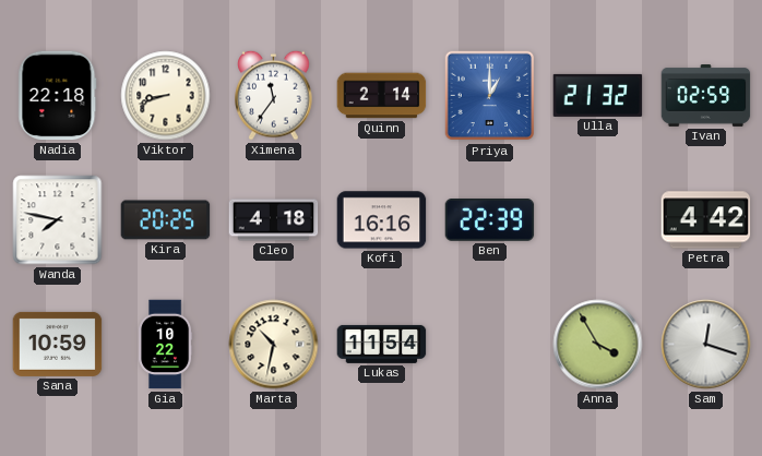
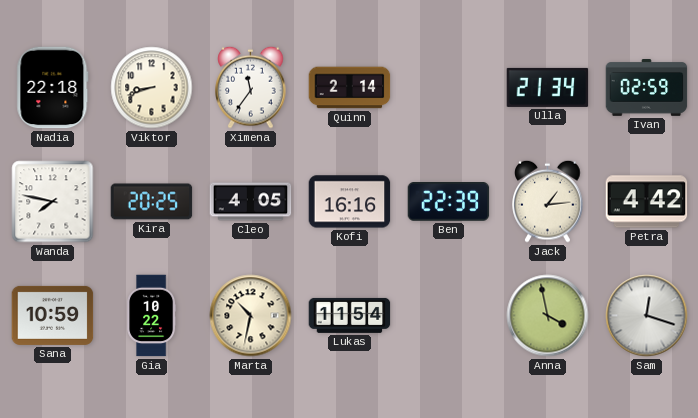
Priya: 1:00 -> none (490, 96)
Ulla: 21:32 -> 21:34 (548, 87)
Cleo: 4:18 -> 4:05 (251, 202)
Jack: none -> 1:14 (548, 201)
Anna: 3:55 -> 3:58 (548, 316)
